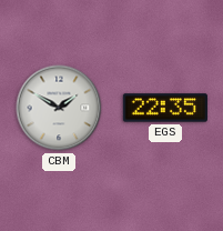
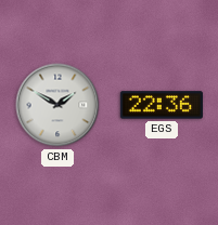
EGS: 22:35 -> 22:36 (162, 105)
